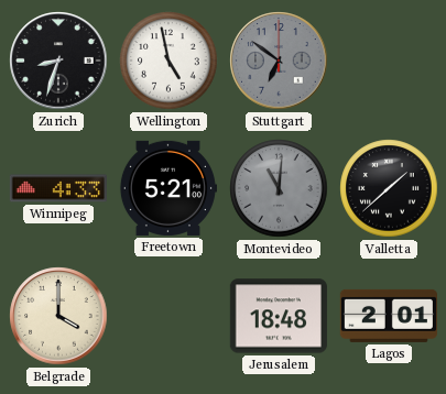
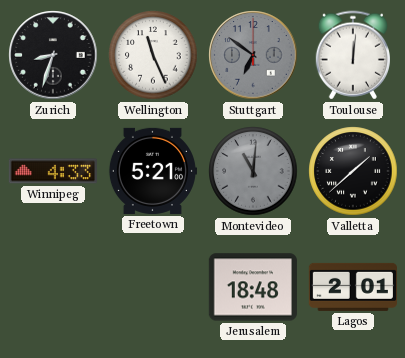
Wellington: 4:58 -> 11:26 (153, 55)
Toulouse: none -> 12:01 (353, 55)
Belgrade: 4:00 -> none (58, 316)
